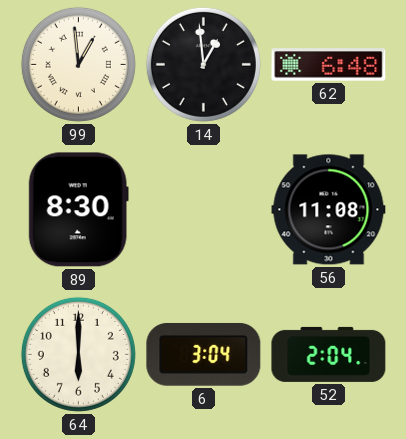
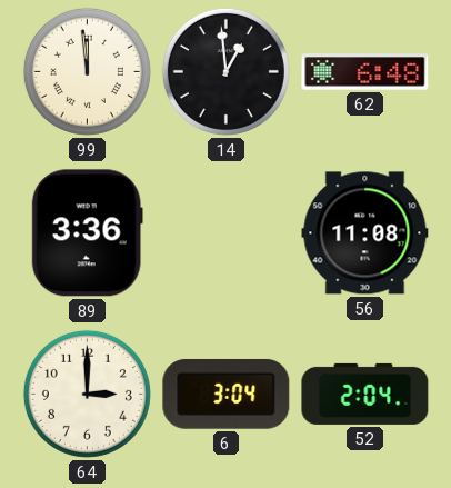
99: 12:59 -> 11:59 (87, 71)
89: 8:30 -> 3:36 (87, 233)
64: 6:00 -> 3:00 (87, 394)
